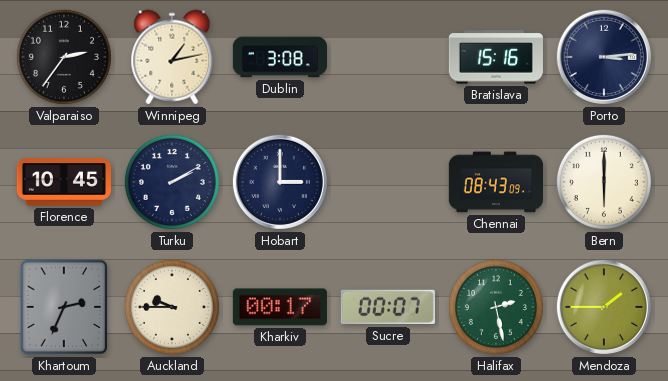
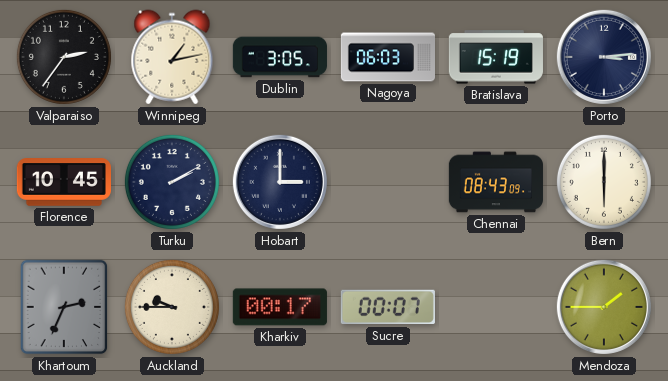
Dublin: 3:08 -> 3:05 (280, 57)
Nagoya: none -> 06:03 (387, 57)
Bratislava: 15:16 -> 15:19 (496, 57)
Halifax: 2:28 -> none (496, 307)
